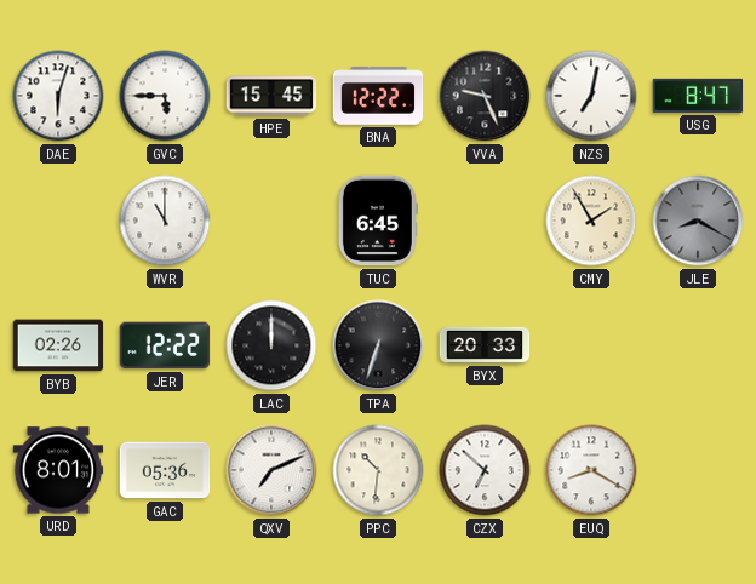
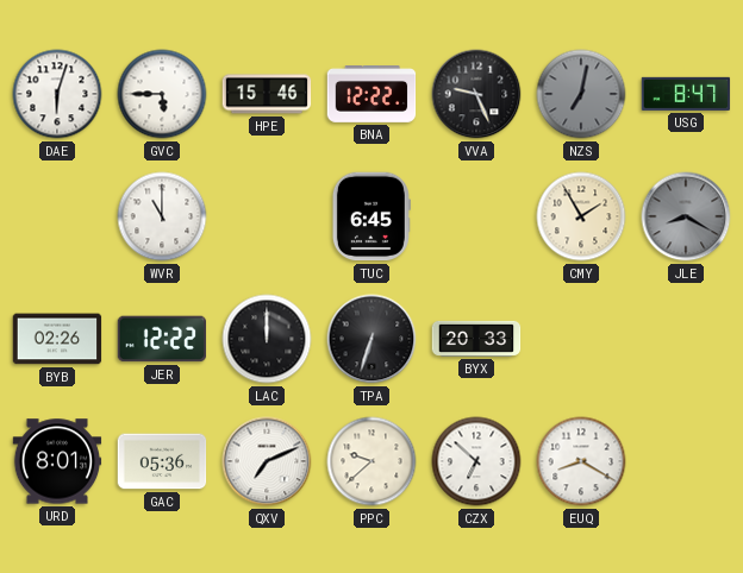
HPE: 15:45 -> 15:46 (267, 94)
NZS dial: white -> grey (581, 94)
PPC: 10:31 -> 9:38 (371, 461)
